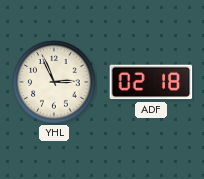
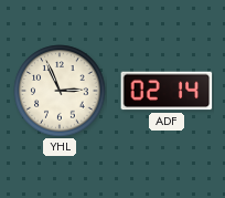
ADF: 02:18 -> 02:14 (167, 91)
